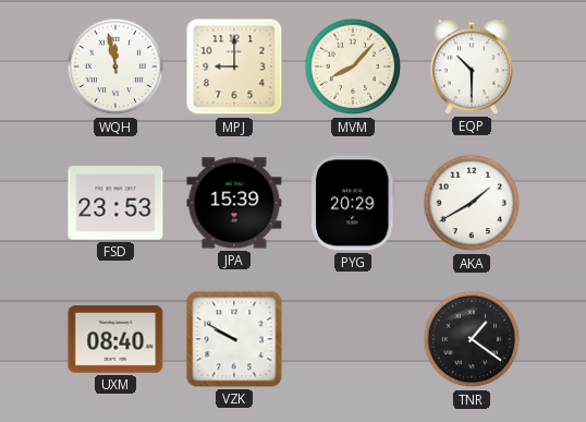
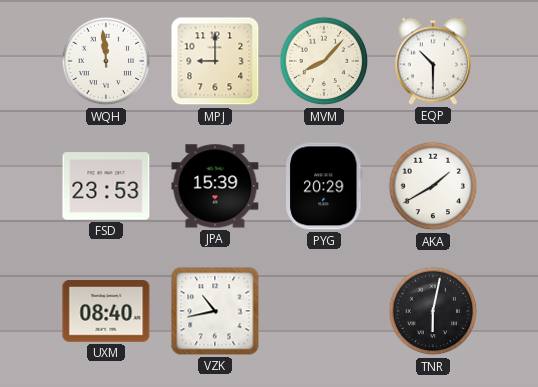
WQH: 11:58 -> 11:59 (106, 61)
VZK: 9:50 -> 10:43 (215, 311)
TNR: 1:21 -> 6:02 (433, 311)
